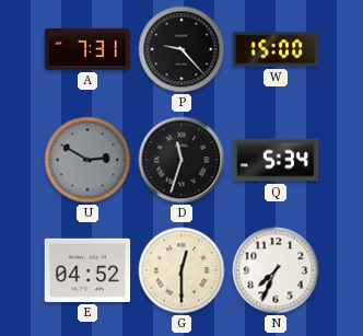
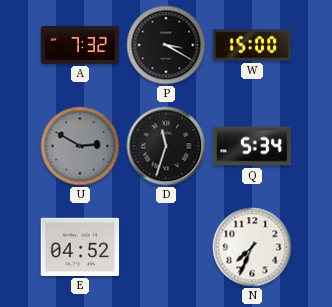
A: 7:31 -> 7:32 (80, 45)
P: 9:23 -> 3:20 (166, 45)
G: 12:30 -> none (181, 270)
